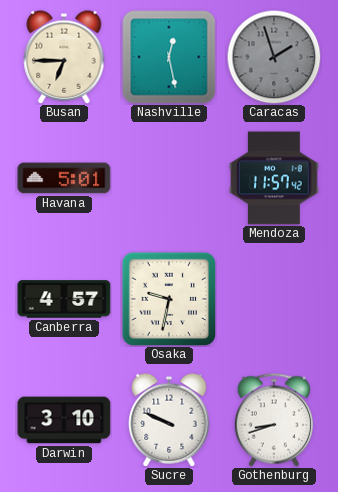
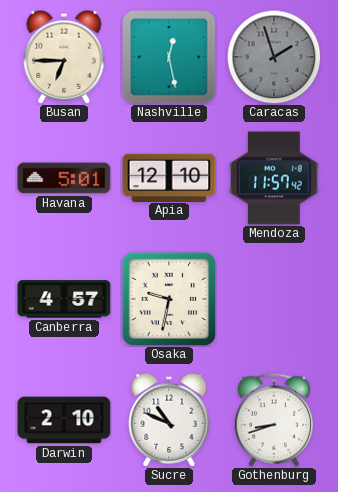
Apia: none -> 12:10 (169, 177)
Darwin: 3:10 -> 2:10 (64, 420)
Sucre: 9:49 -> 10:49 (169, 420)
